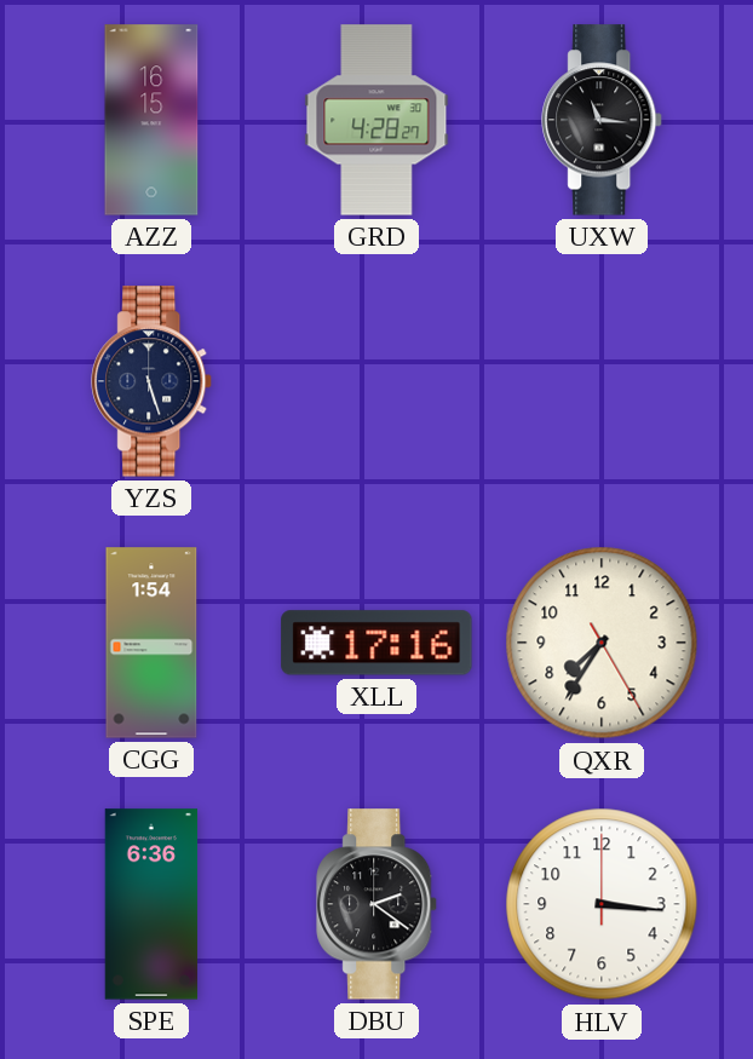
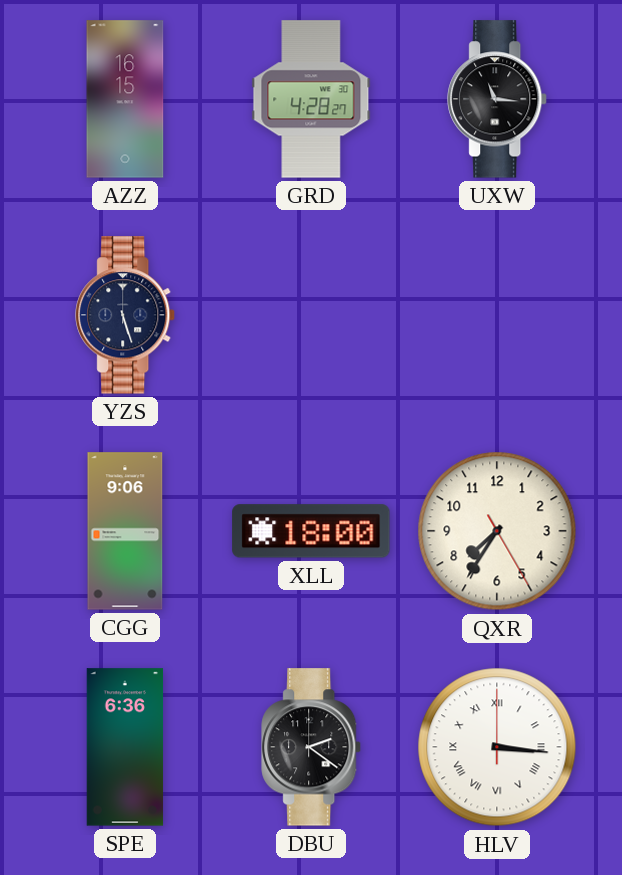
CGG: 1:54 -> 9:06 (125, 531)
XLL: 17:16 -> 18:00 (311, 531)
HLV numerals: Arabic -> Roman (497, 747)
